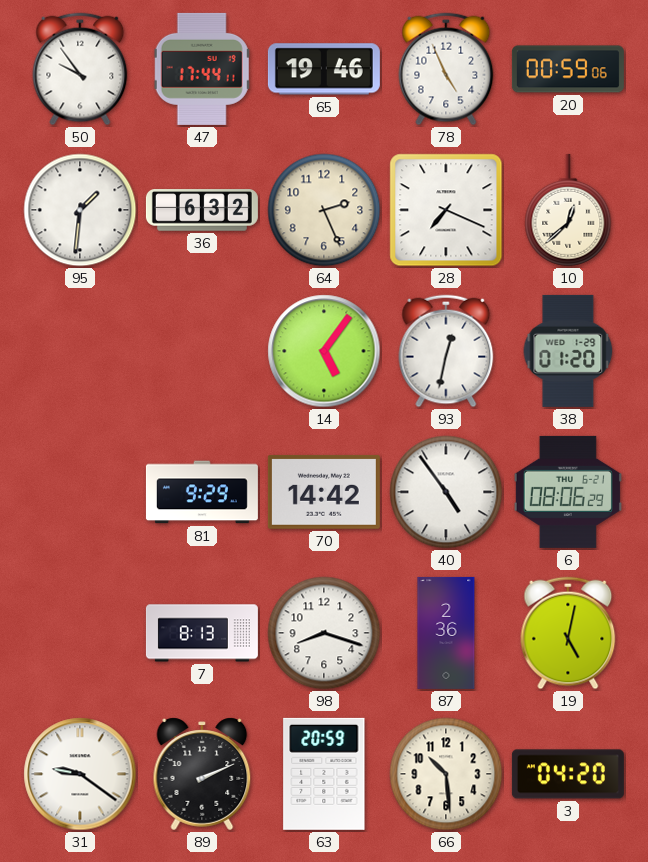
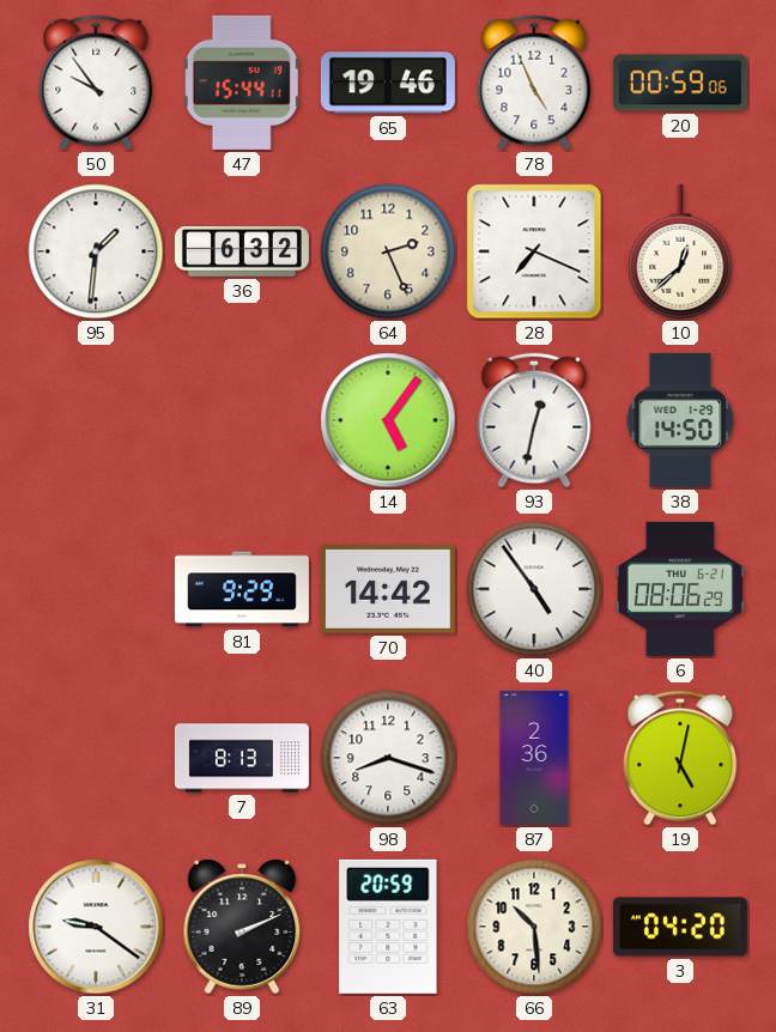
47: 17:44 -> 15:44 (242, 83)
38: 01:20 -> 14:50 (680, 420)
